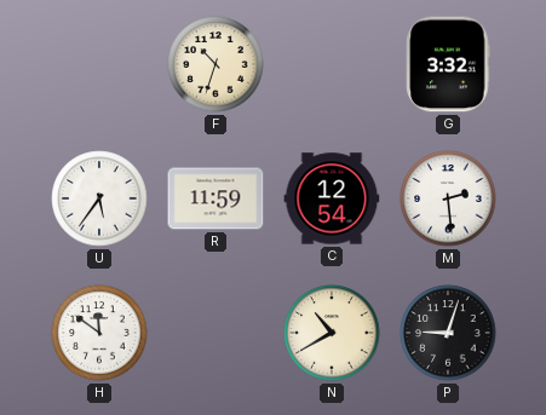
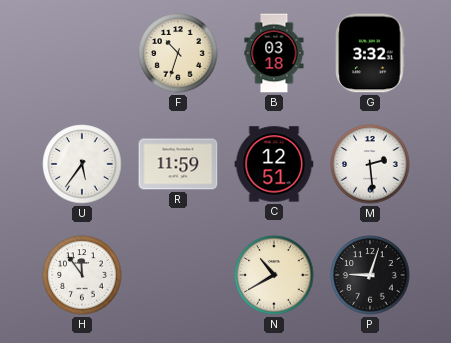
B: none -> 03:18 (274, 53)
C: 12:54 -> 12:51 (274, 164)
H: 11:51 -> 11:54 (82, 275)
